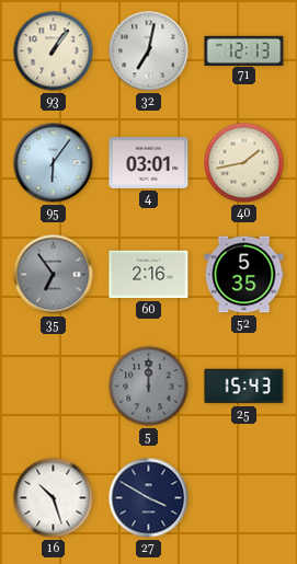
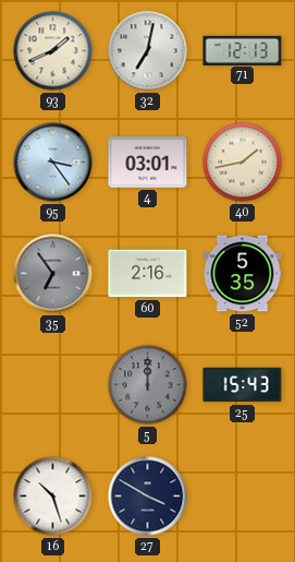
93: 1:06 -> 1:41 (53, 51)
95: 6:06 -> 3:24 (53, 163)
